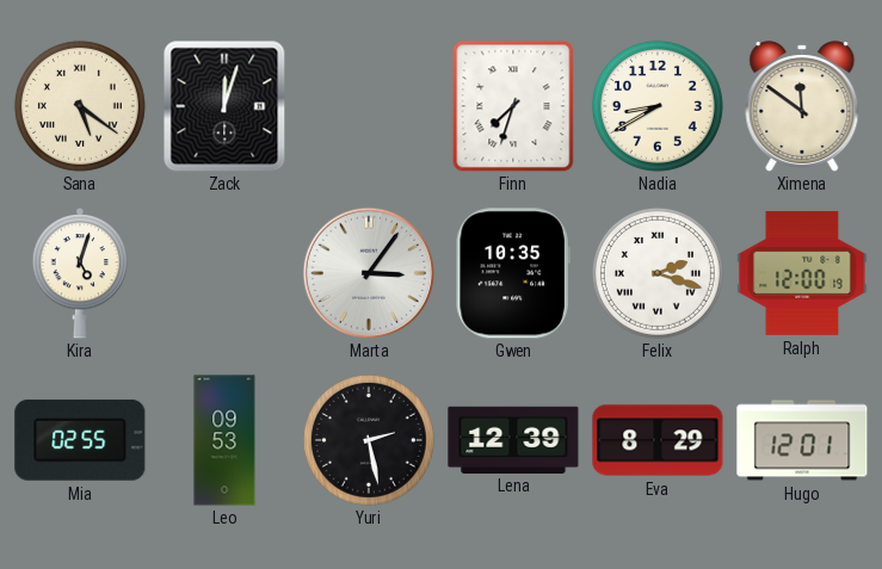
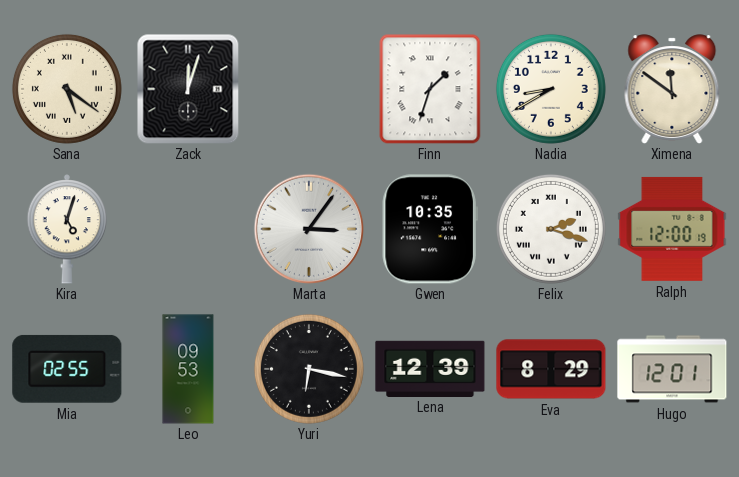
Finn: 7:33 -> 1:33 (430, 89)
Yuri: 2:28 -> 6:17 (309, 369)
